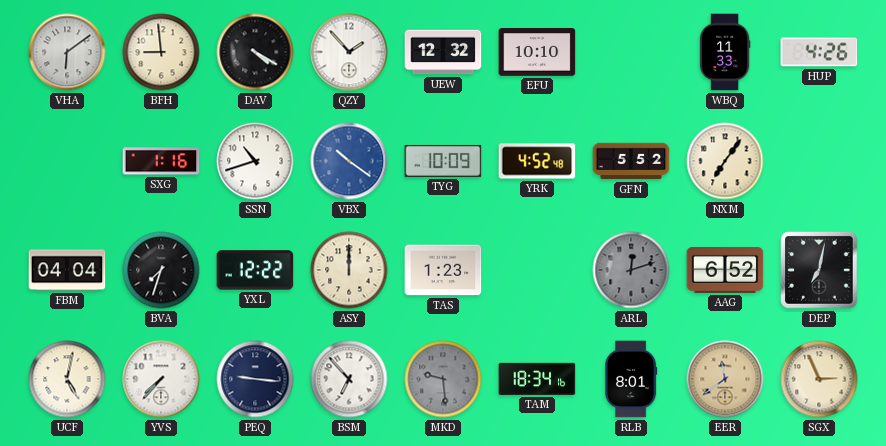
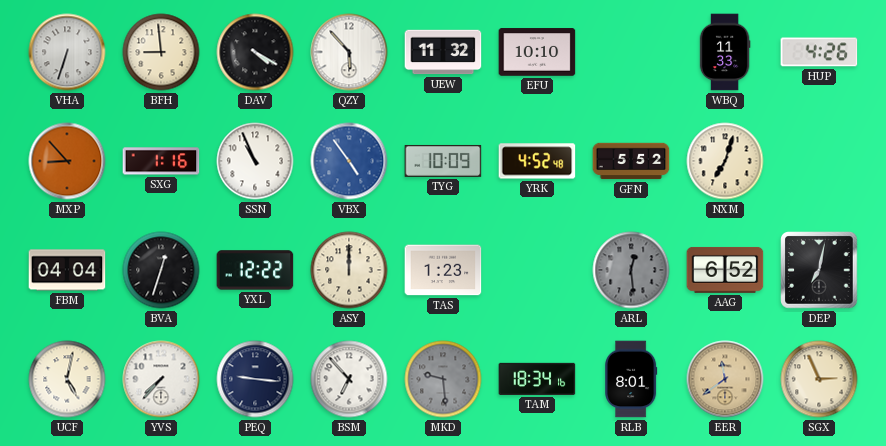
VHA: 6:09 -> 6:33 (67, 52)
QZY: 1:53 -> 5:53 (349, 52)
UEW: 12:32 -> 11:32 (443, 52)
MXP: none -> 8:53 (67, 161)
SSN: 10:42 -> 10:56 (255, 161)
VBX: 10:21 -> 4:54 (349, 161)
NXM: 7:06 -> 7:03 (725, 161)
BVA: 7:33 -> 12:33 (161, 270)
ARL: 12:12 -> 12:29 (631, 270)
